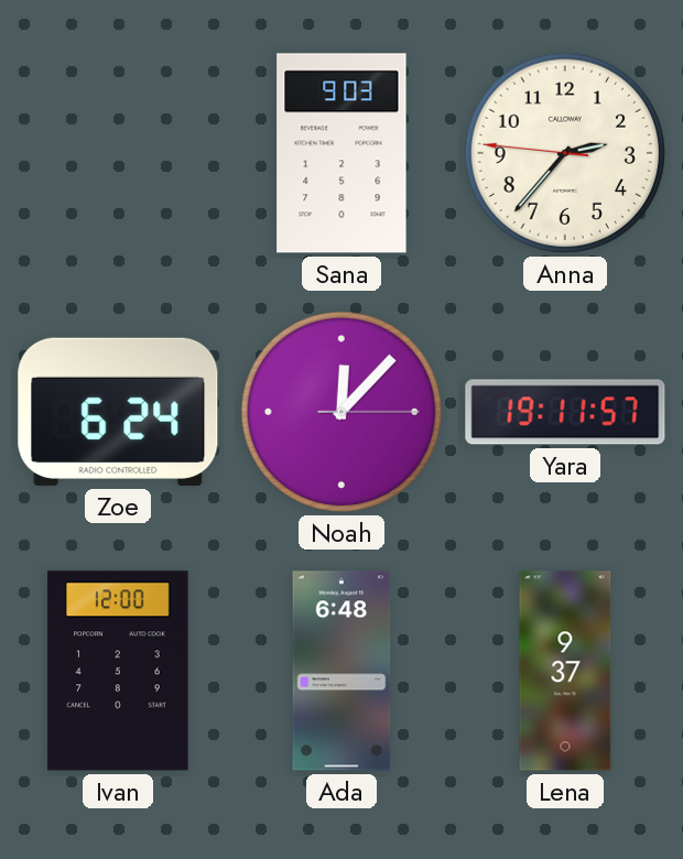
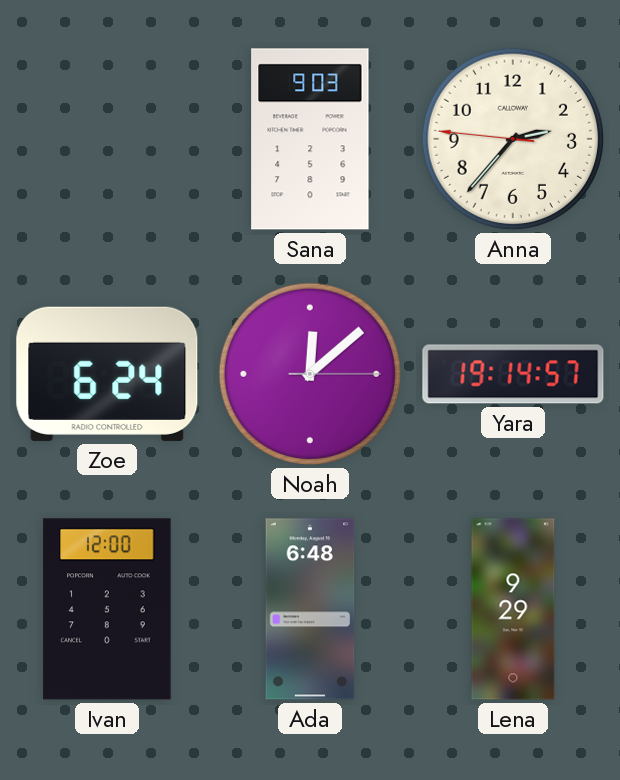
Noah: 12:07 -> 12:08 (310, 374)
Yara: 19:11 -> 19:14 (513, 374)
Lena: 9:37 -> 9:29 (513, 609)
